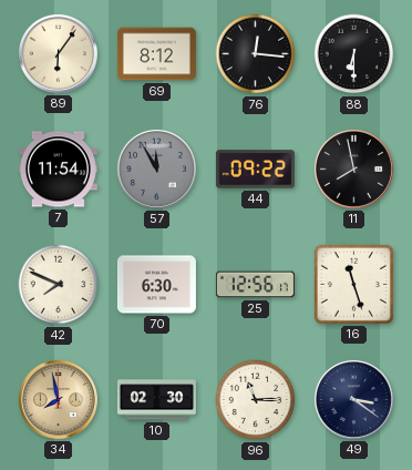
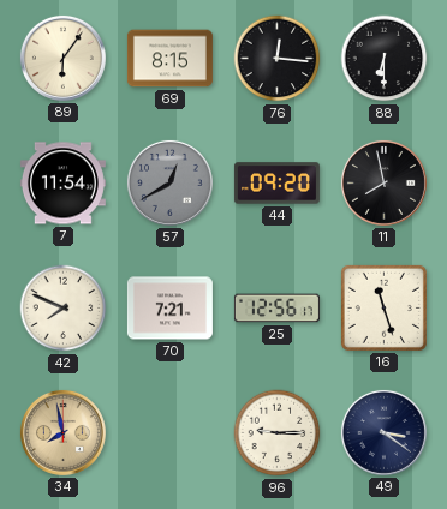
69: 8:12 -> 8:15 (169, 59)
57: 11:55 -> 12:40 (169, 182)
44: 09:22 -> 09:20 (276, 184)
70: 6:30 -> 7:21 (169, 309)
10: 02:30 -> none (156, 400)
96: 11:15 -> 9:15 (278, 433)
